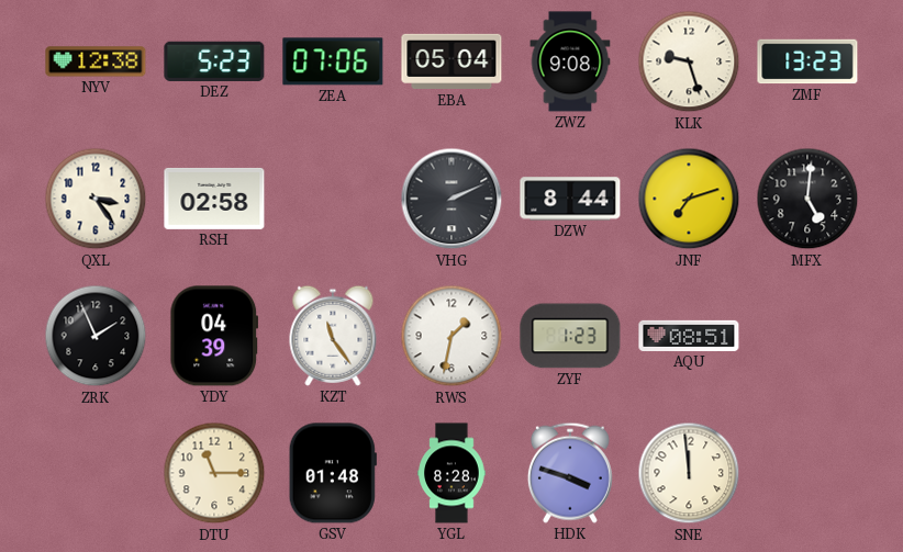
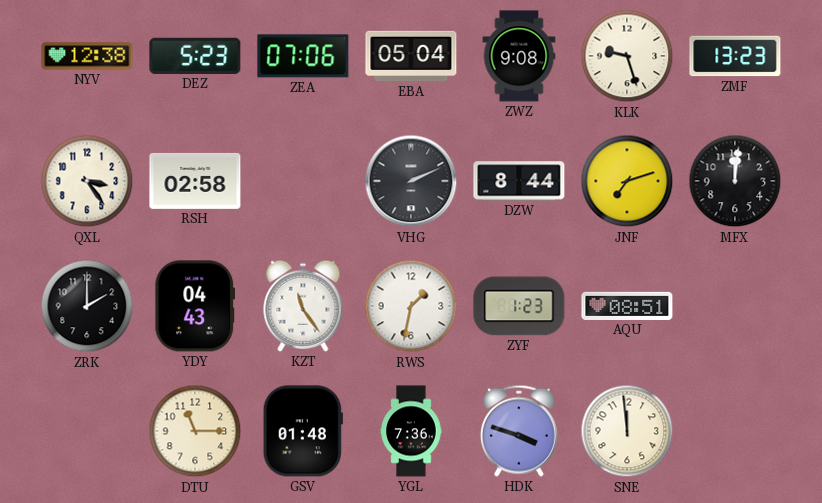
MFX: 5:01 -> 12:01 (735, 181)
ZRK: 1:56 -> 2:00 (87, 306)
YDY: 04:39 -> 04:43 (195, 306)
YGL: 8:28 -> 7:36 (411, 431)
